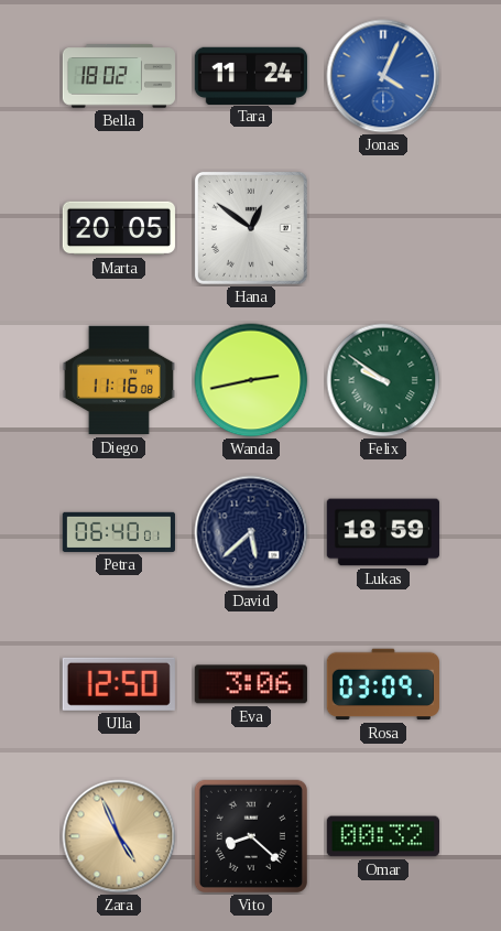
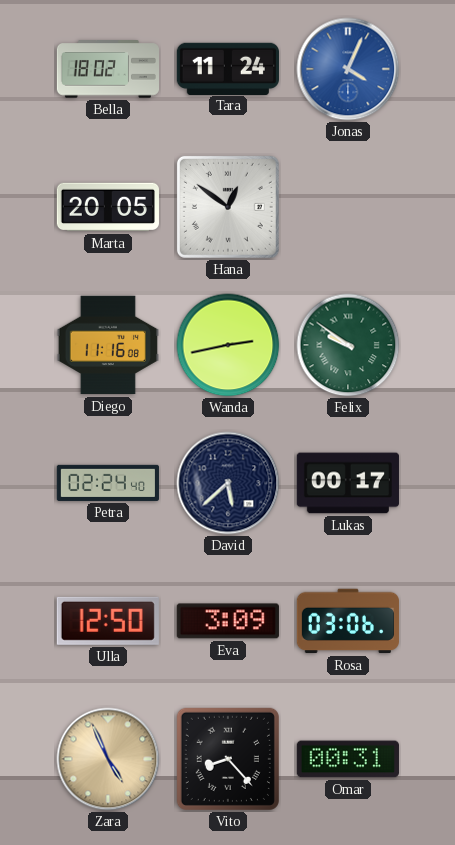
Petra: 06:40 -> 02:24 (108, 483)
Lukas: 18:59 -> 00:17 (348, 483)
Eva: 3:06 -> 3:09 (228, 621)
Rosa: 03:09 -> 03:06 (348, 621)
Vito: 8:22 -> 8:23 (228, 759)
Omar: 00:32 -> 00:31 (348, 759)
